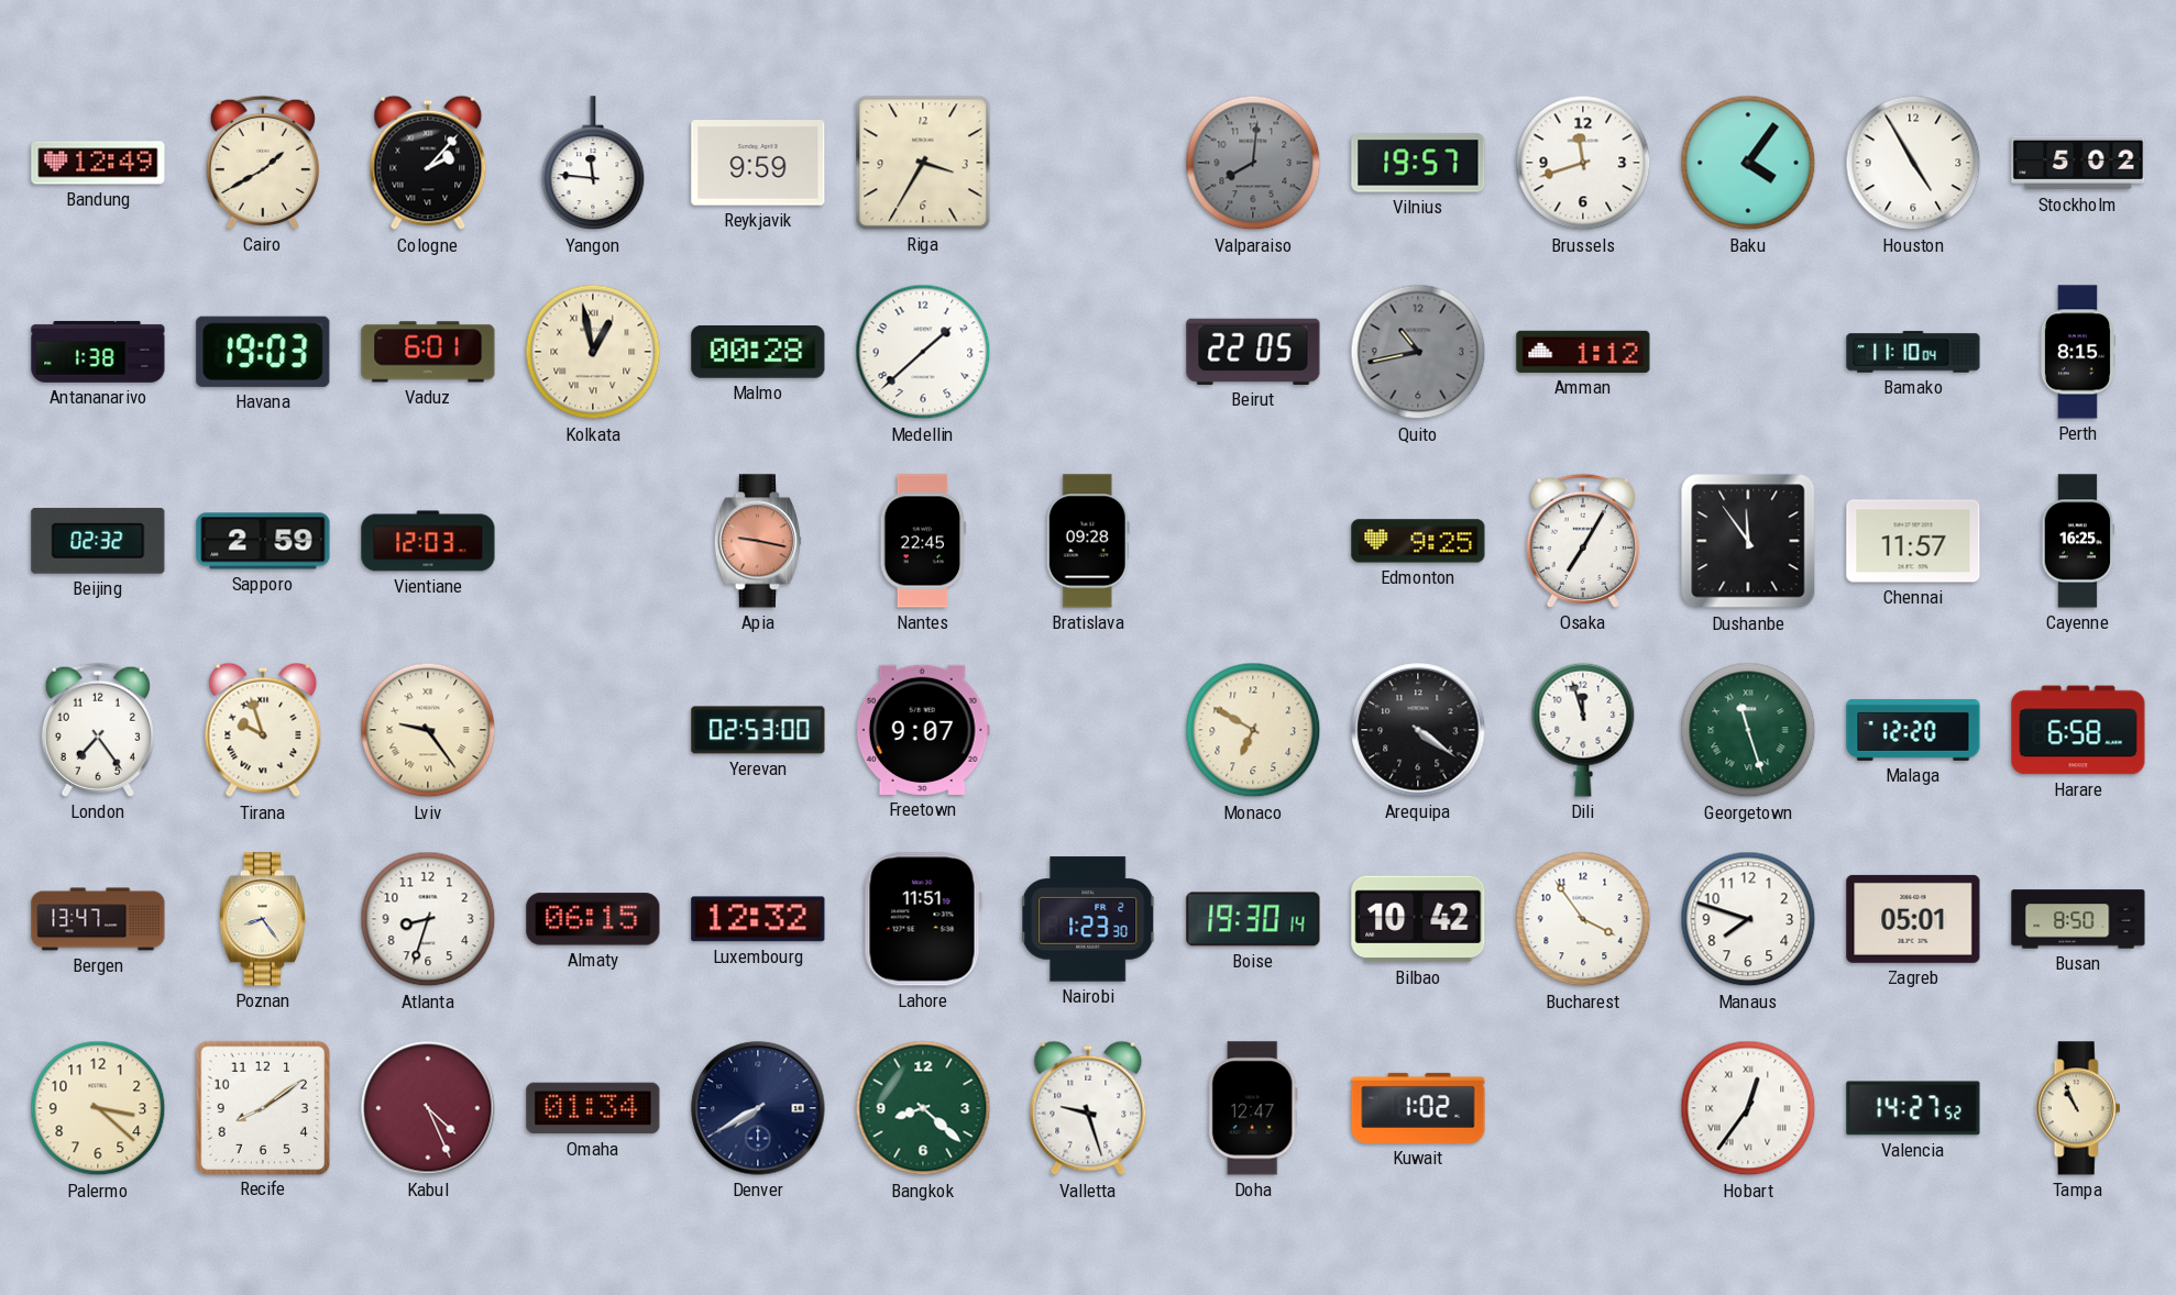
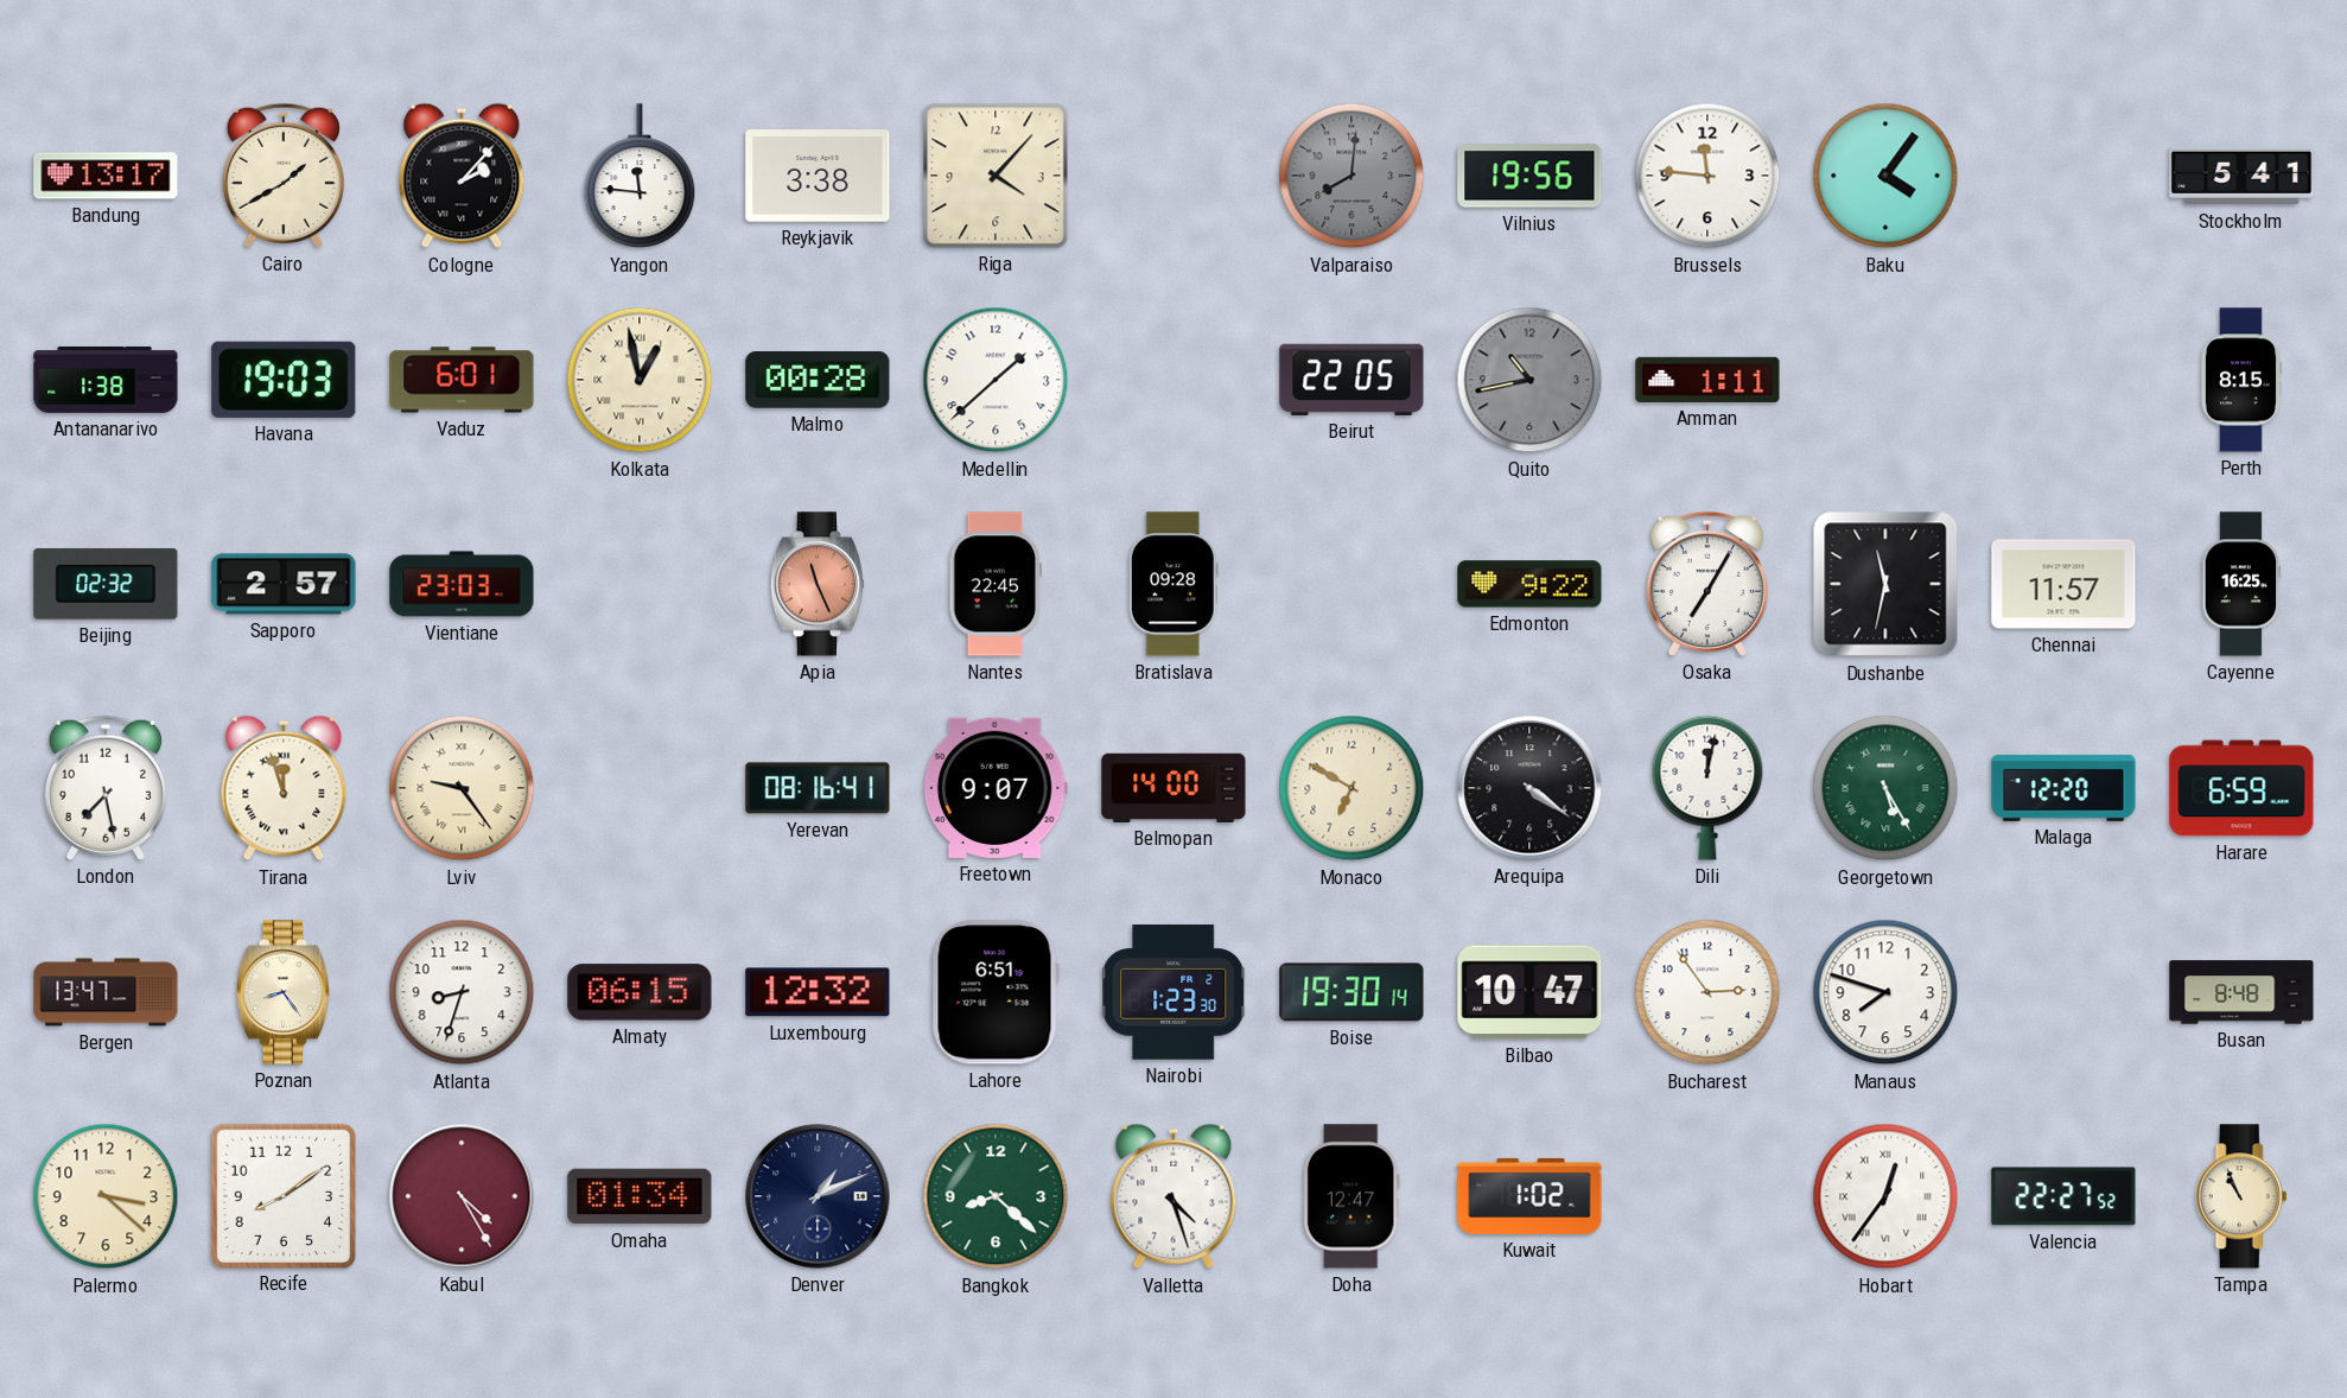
Bandung: 12:49 -> 13:17 (106, 176)
Reykjavik: 9:59 -> 3:38 (818, 176)
Riga: 3:35 -> 4:07 (996, 176)
Vilnius: 19:57 -> 19:56 (1529, 176)
Brussels: 11:42 -> 11:46 (1707, 176)
Houston: 4:55 -> none (1913, 163)
Stockholm: 5:02 -> 5:41 (2241, 176)
Amman: 1:12 -> 1:11 (1707, 380)
Bamako: 11:10 -> none (1913, 352)
Sapporo: 2:59 -> 2:57 (284, 584)
Vientiane: 12:03 -> 23:03 (462, 584)
Apia: 9:17 -> 11:26 (818, 584)
Edmonton: 9:25 -> 9:22 (1529, 584)
Dushanbe: 11:54 -> 11:32 (1885, 584)
London: 7:24 -> 7:28 (106, 788)
Tirana: 9:57 -> 11:57 (284, 788)
Yerevan: 02:53 -> 08:16 (818, 788)
Belmopan: none -> 14:00 (1173, 788)
Dili: 11:57 -> 12:02 (1707, 788)
Georgetown: 11:27 -> 5:25 (1885, 788)
Harare: 6:58 -> 6:59 (2241, 788)
Lahore: 11:51 -> 6:51 (996, 992)
Bilbao: 10:42 -> 10:47 (1529, 992)
Bucharest: 3:54 -> 2:54 (1707, 992)
Zagreb: 05:01 -> none (1913, 919)
Busan: 8:50 -> 8:48 (2241, 992)
Kabul: 4:26 -> 4:25 (462, 1196)
Denver: 7:40 -> 1:11 (818, 1196)
Valletta: 9:27 -> 4:27 (1173, 1196)
Valencia: 14:27 -> 22:27 (2063, 1196)
